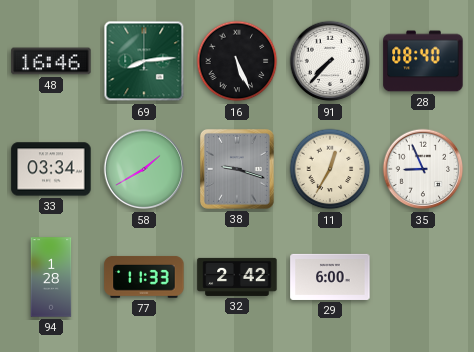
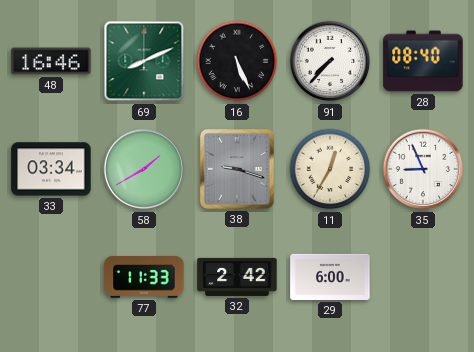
69: 8:14 -> 8:11 (144, 61)
94: 1:28 -> none (51, 277)
